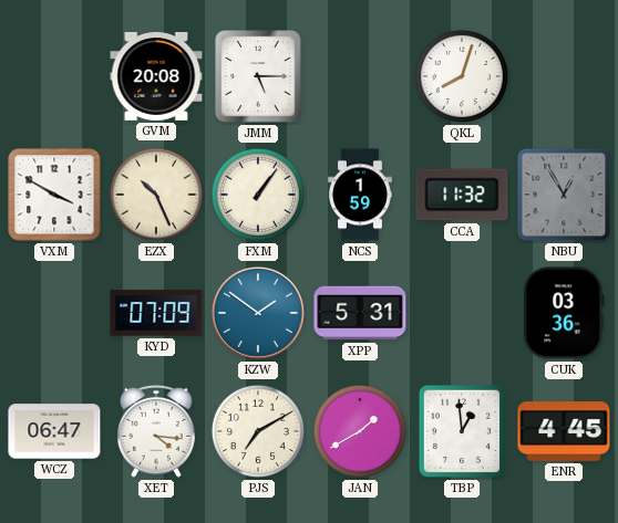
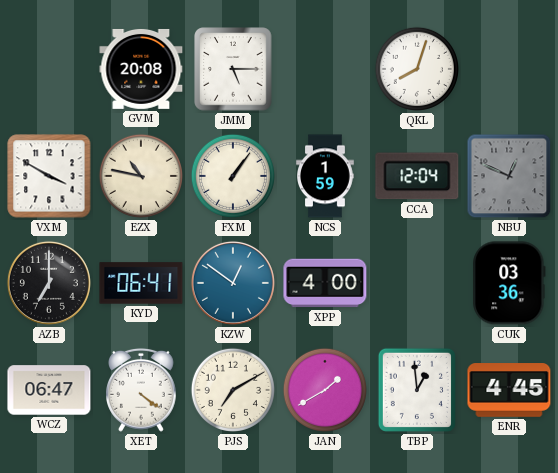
EZX: 10:26 -> 10:47 (141, 176)
CCA: 11:32 -> 12:04 (417, 176)
NBU: 12:55 -> 12:49 (509, 176)
AZB: none -> 7:00 (49, 283)
KYD: 07:09 -> 06:41 (141, 283)
KZW: 1:51 -> 12:51 (233, 283)
XPP: 5:31 -> 4:00 (325, 283)
XET: 4:16 -> 4:21 (142, 390)
